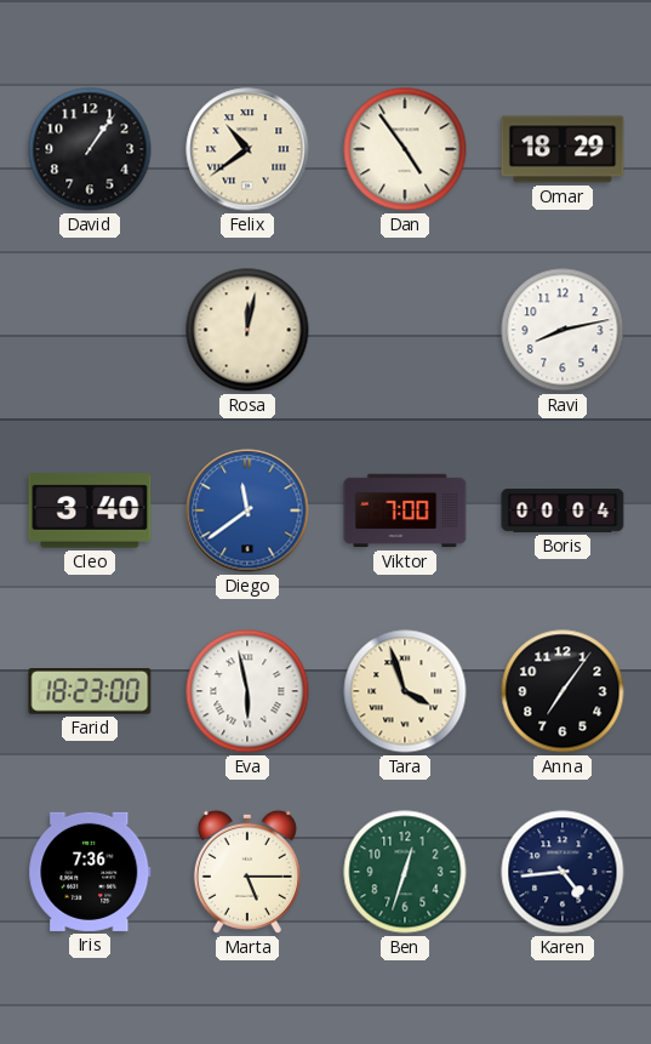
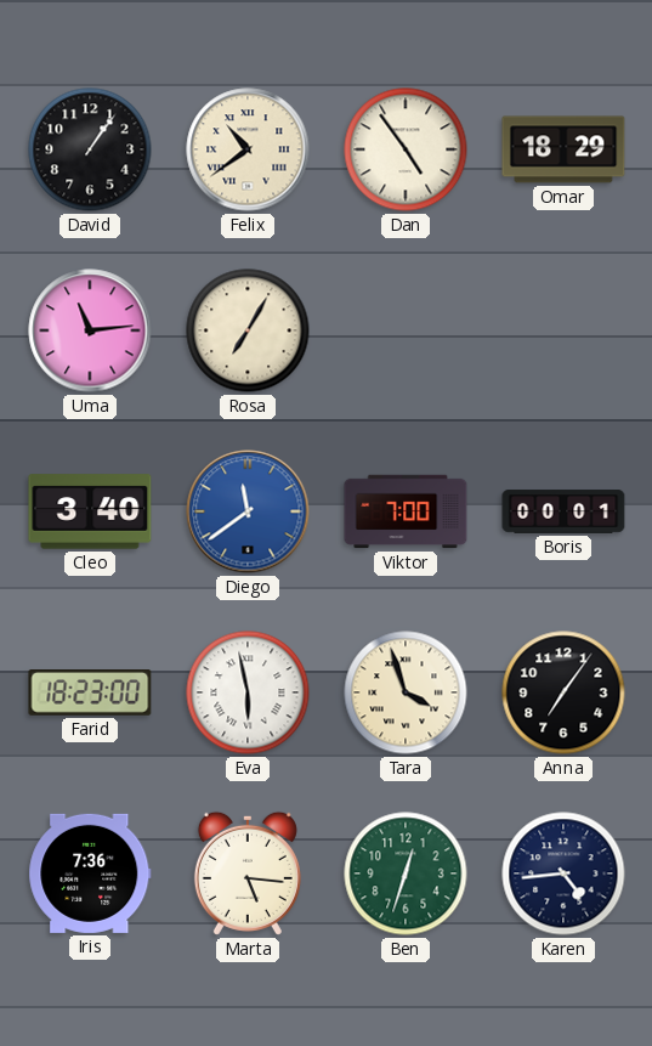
Uma: none -> 11:14 (90, 330)
Rosa: 12:02 -> 7:05 (248, 330)
Ravi: 8:13 -> none (563, 330)
Boris: 00:04 -> 00:01 (563, 511)
Marta: 5:15 -> 5:16 (248, 873)
